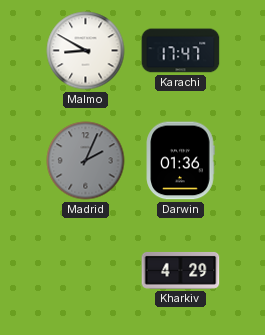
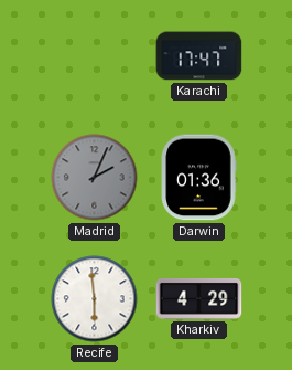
Malmo: 8:50 -> none (86, 51)
Recife: none -> 5:59 (95, 299)
